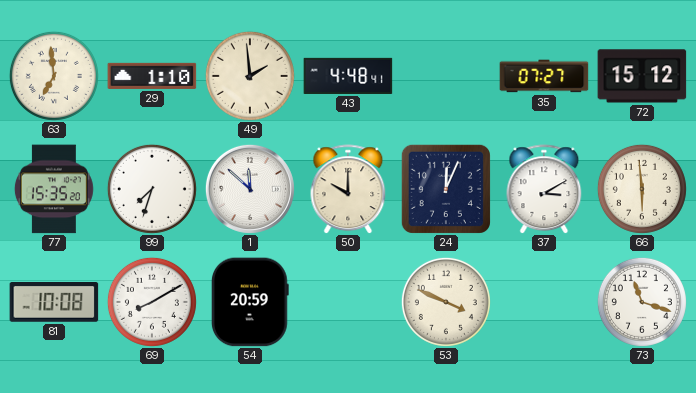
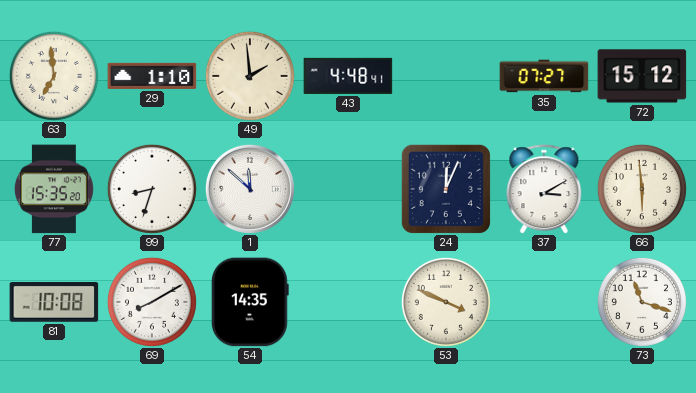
99: 7:33 -> 8:33 (152, 189)
50: 10:00 -> none (348, 189)
54: 20:59 -> 14:35 (250, 302)
